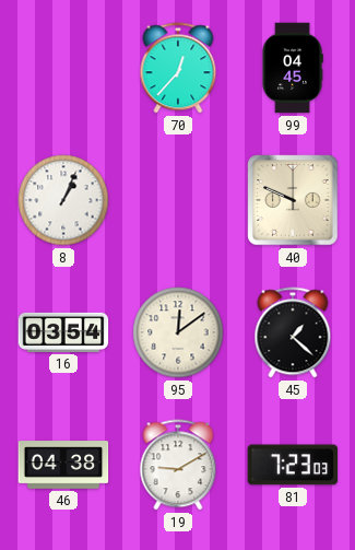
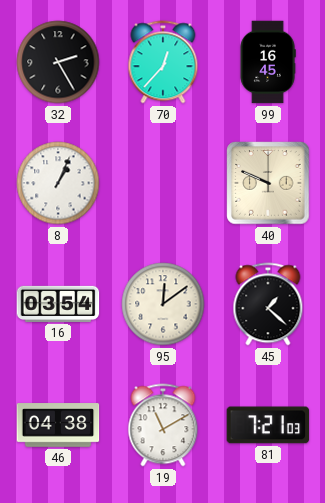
32: none -> 2:25 (58, 62)
99: 04:45 -> 16:45 (268, 62)
19: 9:10 -> 11:10 (163, 425)
81: 7:23 -> 7:21 (268, 425)
